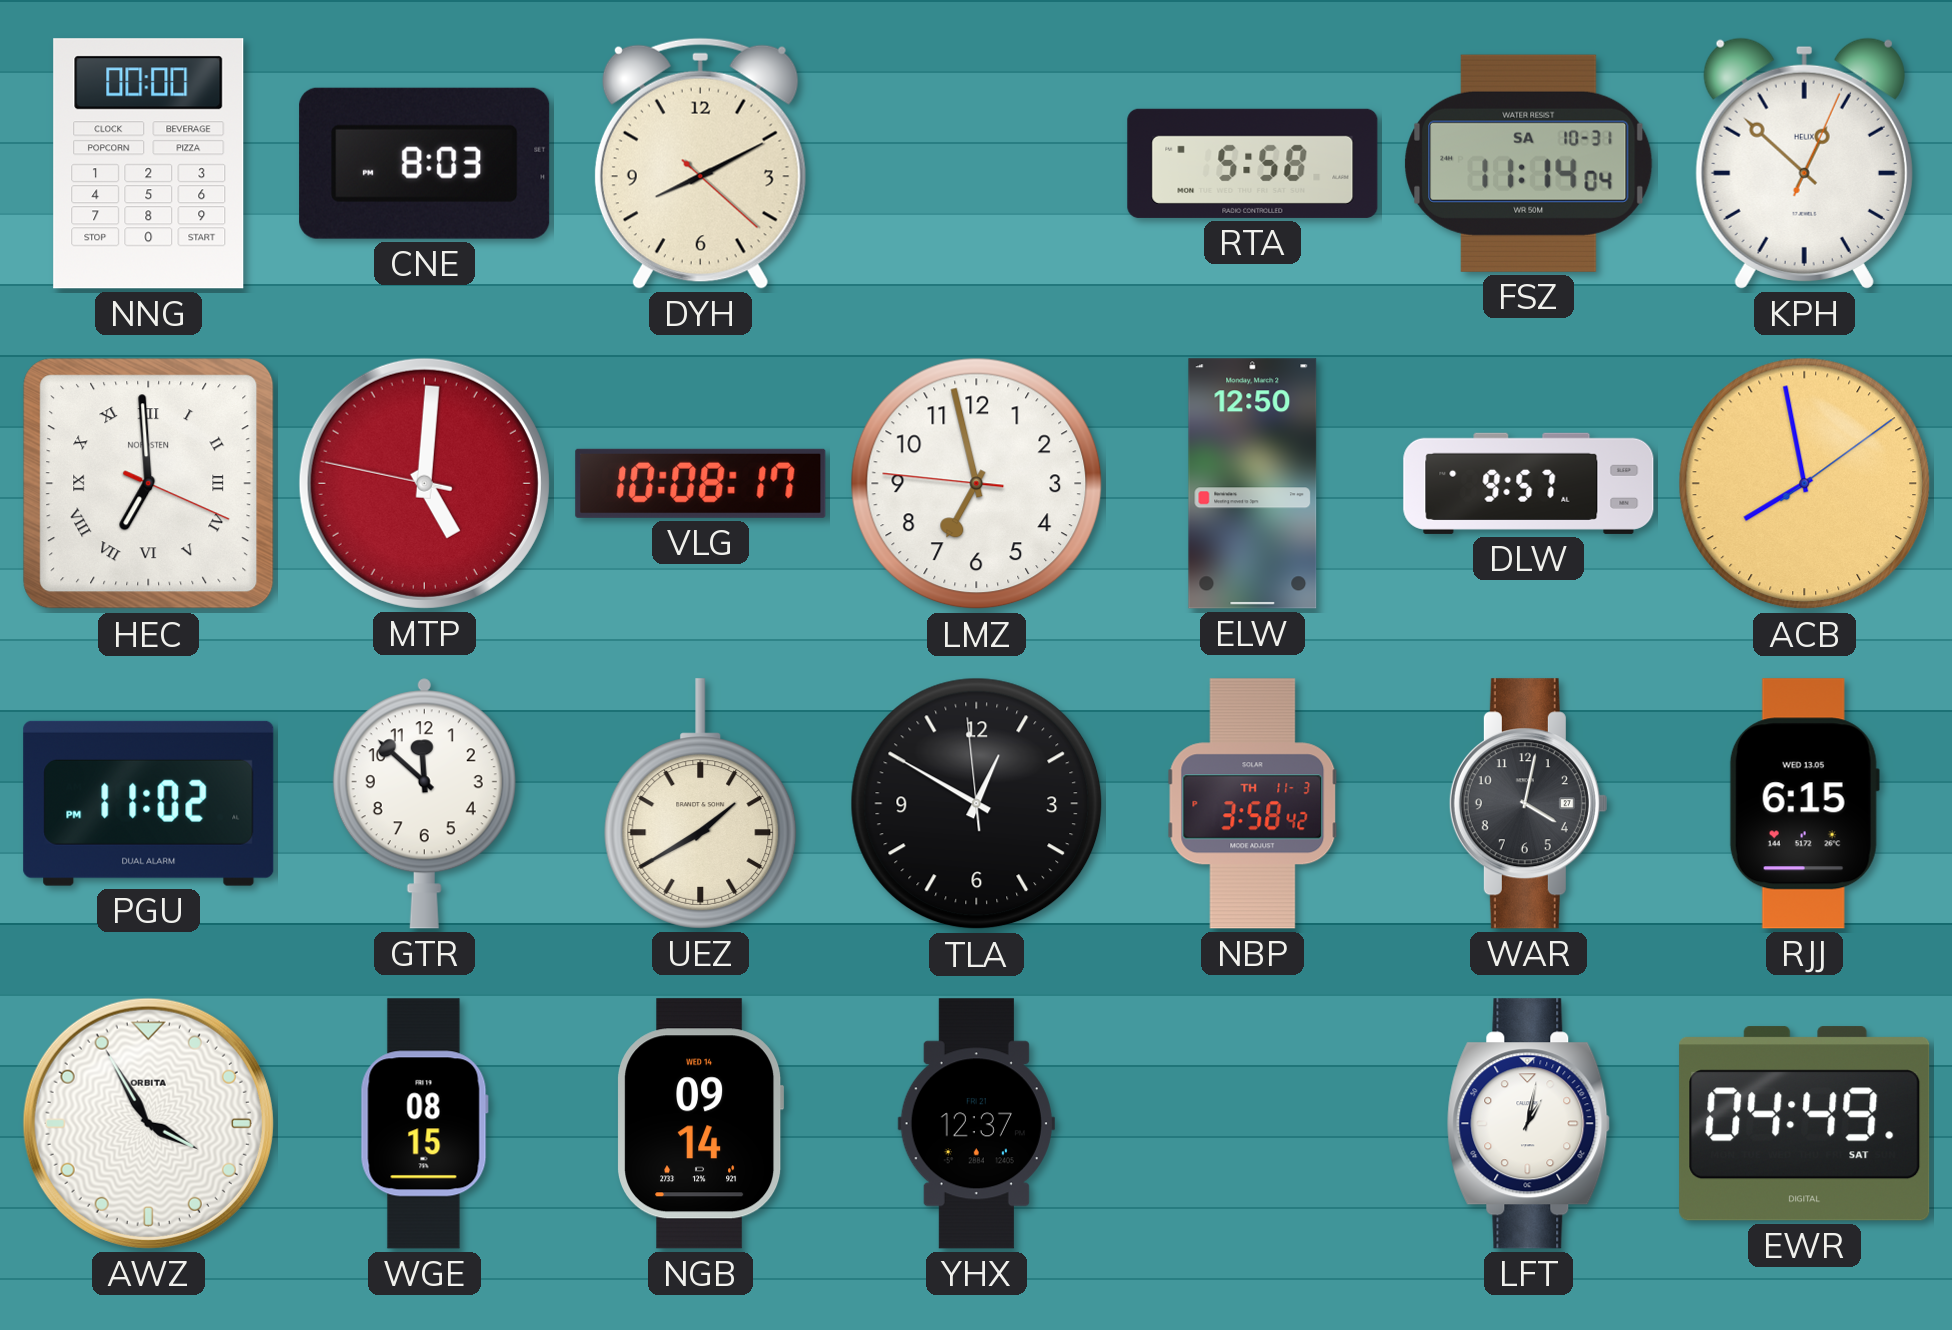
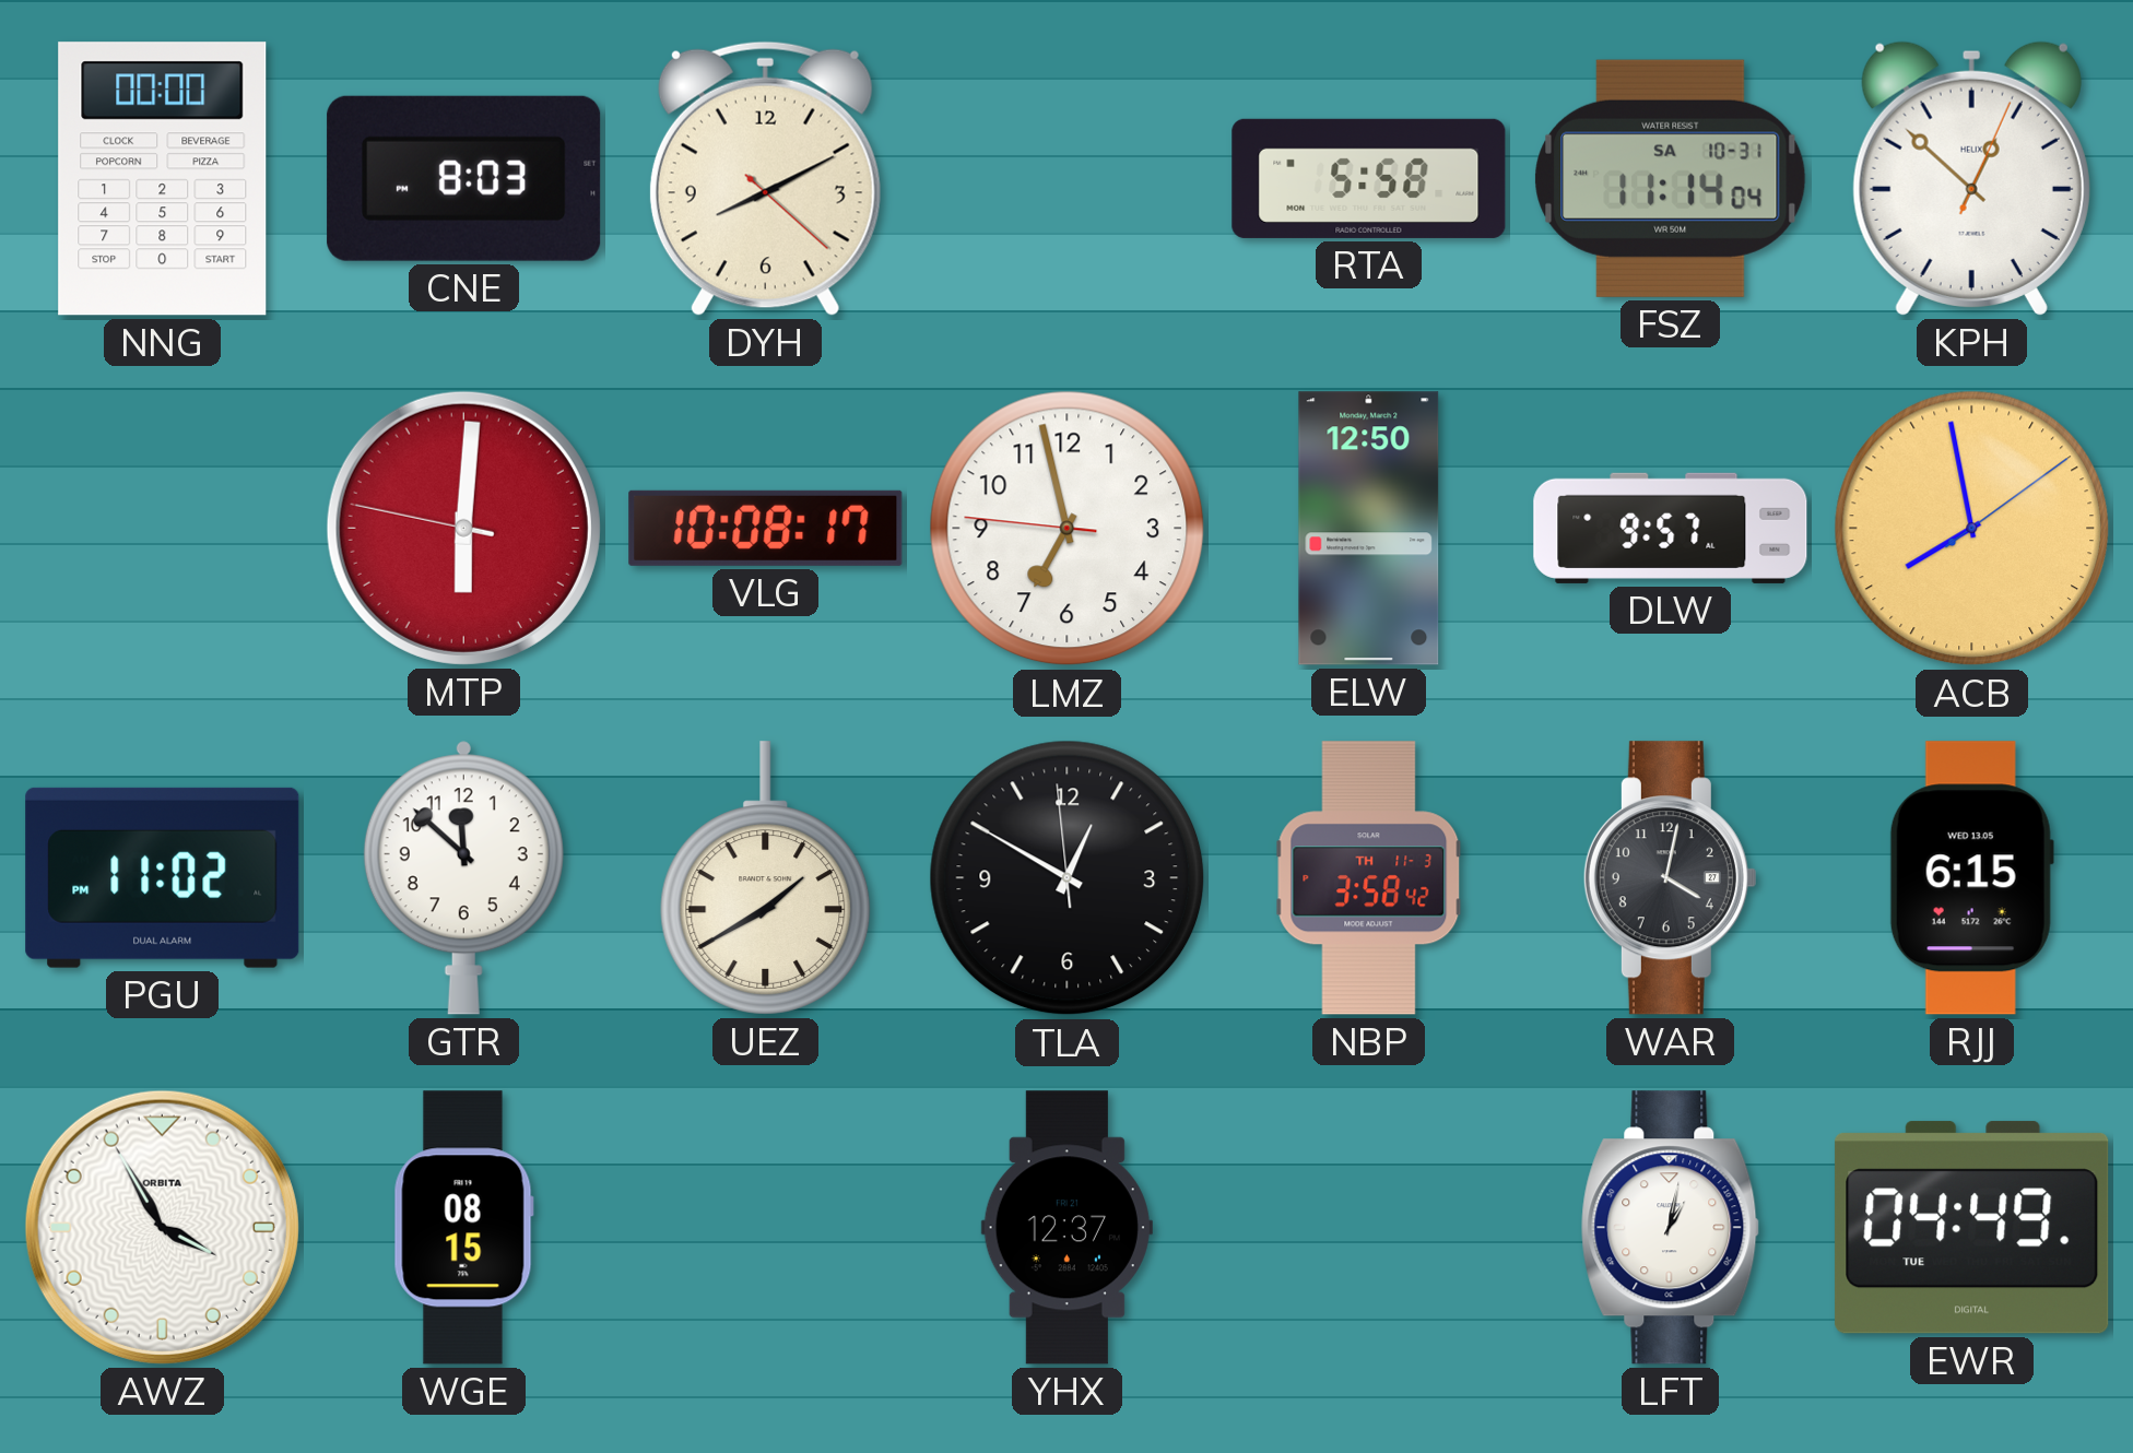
HEC: 6:59 -> none (149, 484)
MTP: 5:00 -> 6:00 (463, 528)
NGB: 09:14 -> none (701, 1124)
EWR date: SAT -> TUE (1972, 1228)
